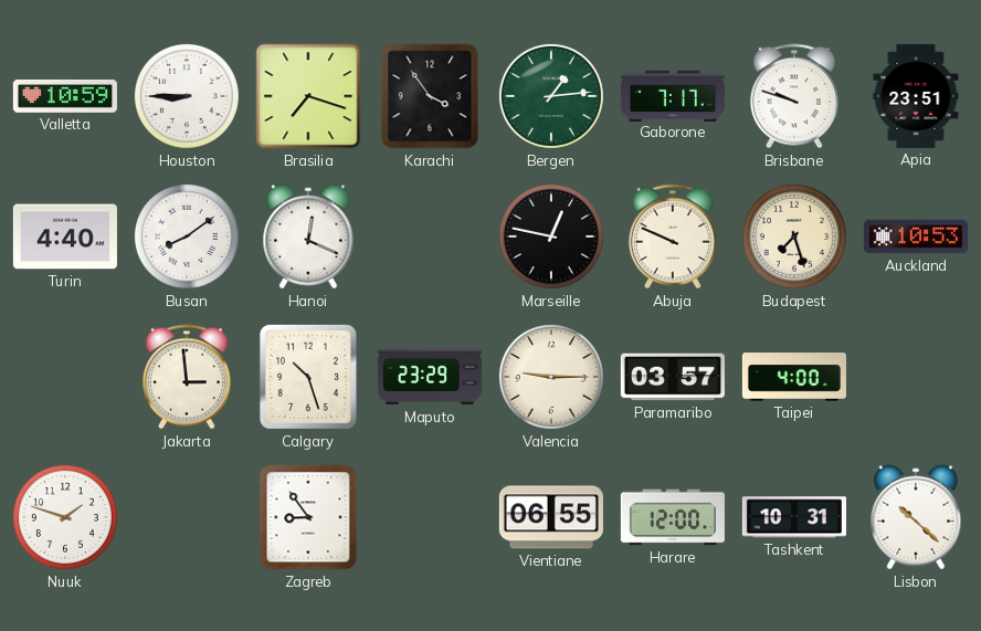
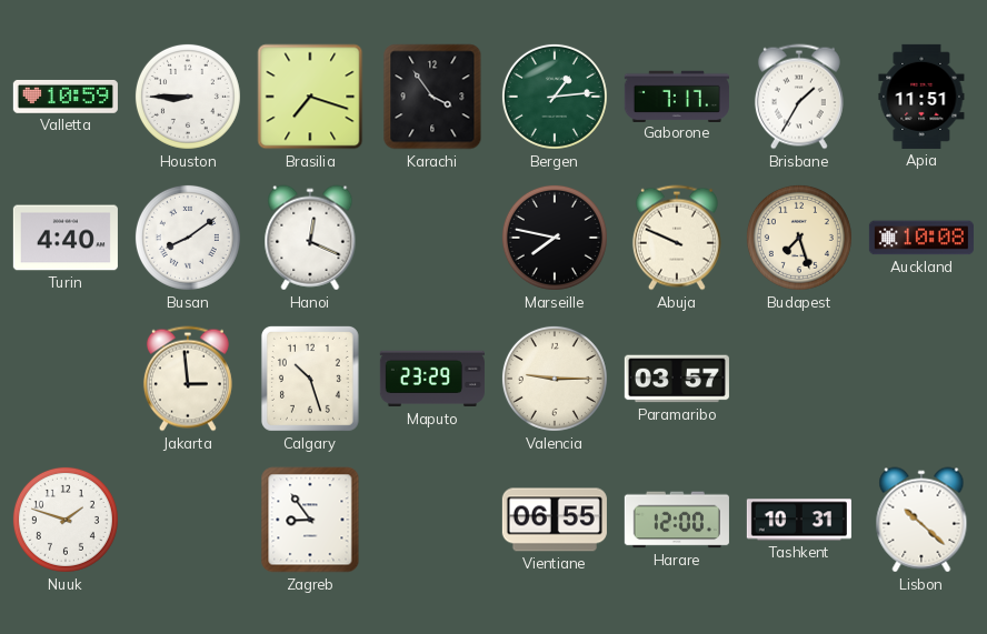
Brisbane: 9:48 -> 1:35 (799, 97)
Apia: 23:51 -> 11:51 (921, 97)
Marseille: 12:47 -> 7:47 (555, 238)
Auckland: 10:53 -> 10:08 (921, 238)
Taipei: 4:00 -> none (794, 377)
